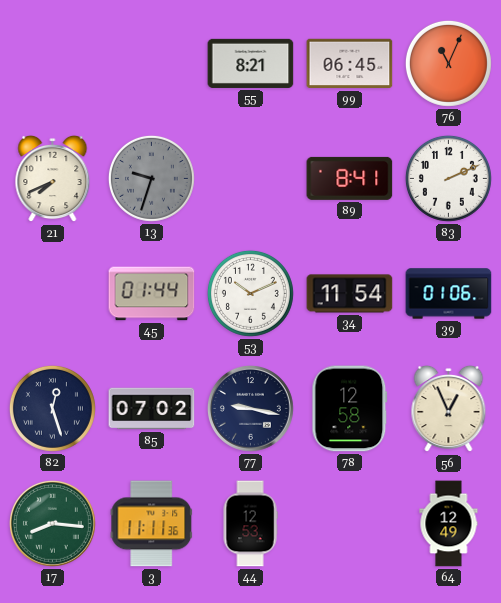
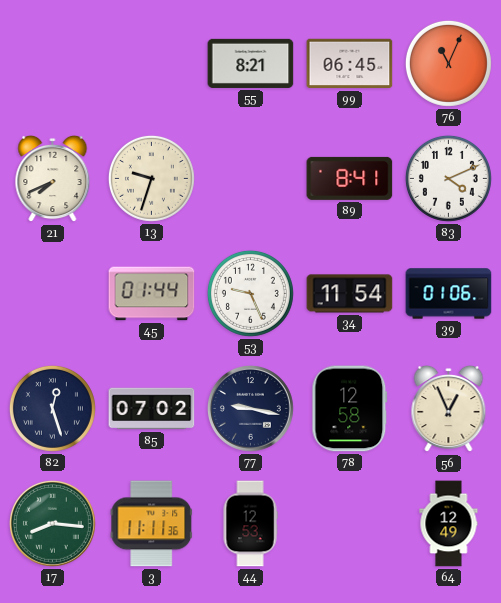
13 dial: grey -> cream (151, 178)
83: 2:11 -> 4:11 (448, 178)
53: 10:11 -> 9:26 (250, 293)
